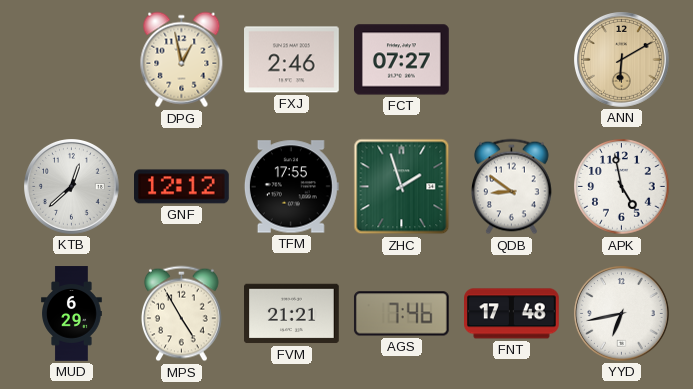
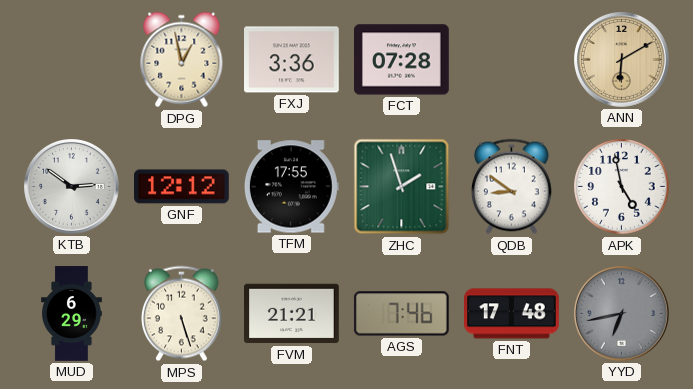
FXJ: 2:46 -> 3:36 (292, 60)
FCT: 07:27 -> 07:28 (402, 60)
KTB: 12:38 -> 2:51 (72, 187)
MPS: 4:55 -> 5:27 (181, 314)
YYD dial: white -> grey (622, 314)
